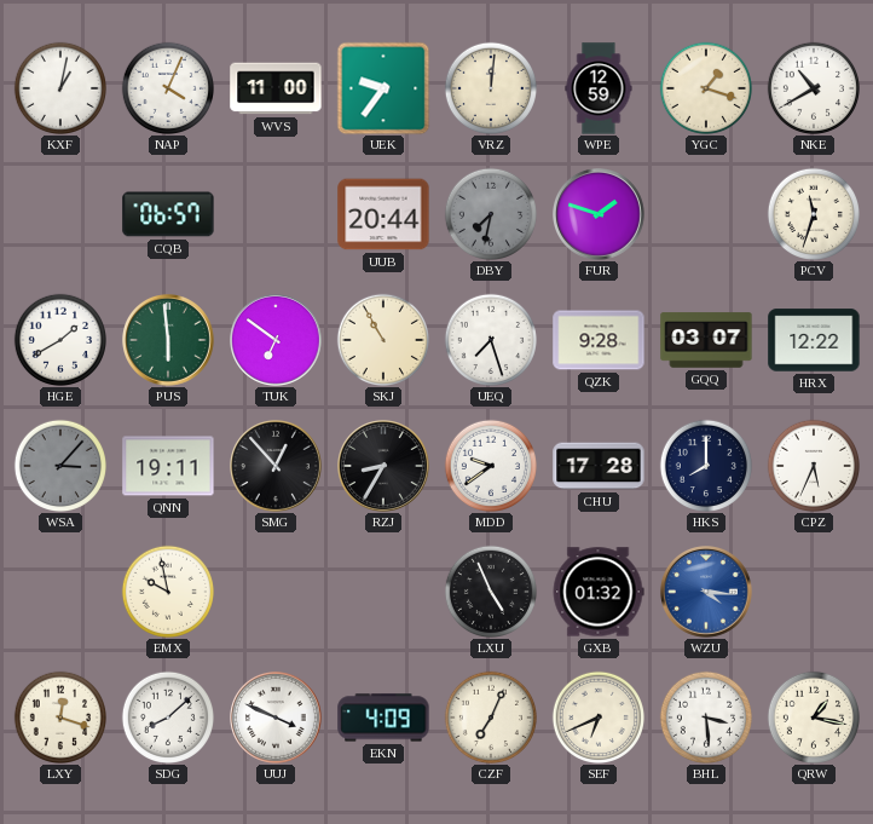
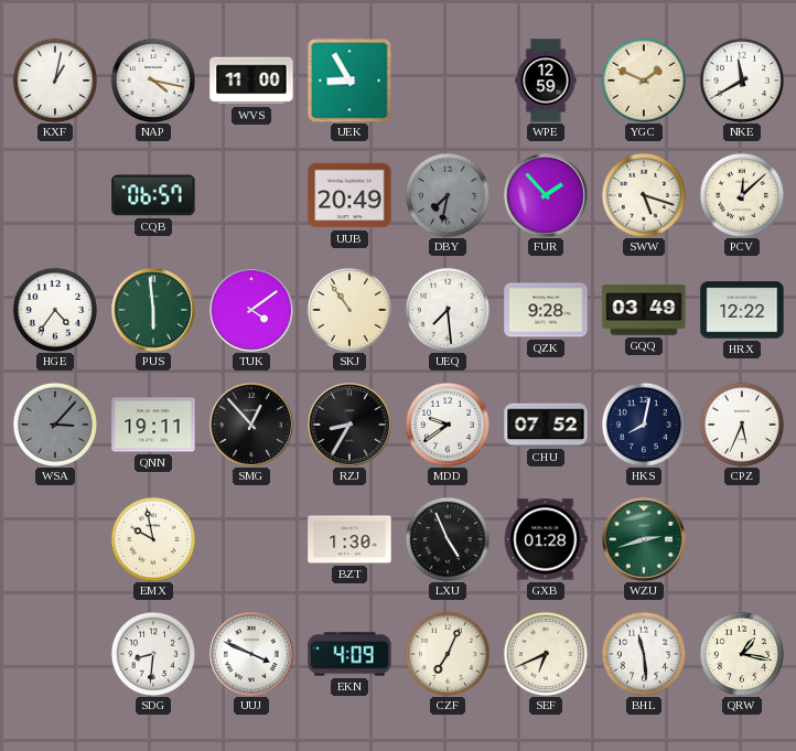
NAP: 4:04 -> 4:17 (152, 79)
UEK: 9:36 -> 8:55 (349, 81)
VRZ: 12:01 -> none (490, 87)
YGC: 1:18 -> 1:49 (643, 79)
NKE: 10:40 -> 11:40 (741, 79)
UUB: 20:44 -> 20:49 (349, 195)
FUR: 1:48 -> 1:53 (547, 196)
SWW: none -> 5:18 (643, 194)
PCV: 11:33 -> 12:08 (741, 194)
HGE: 1:40 -> 4:36 (54, 309)
TUK: 6:51 -> 4:09 (252, 311)
SKJ: 10:55 -> 10:54 (348, 309)
UEQ: 7:27 -> 7:29 (447, 309)
GQQ: 03:07 -> 03:49 (644, 310)
CHU: 17:28 -> 07:52 (546, 425)
HKS: 8:00 -> 8:02 (643, 423)
BZT: none -> 1:30 (349, 539)
GXB: 01:32 -> 01:28 (546, 539)
WZU: 4:16 -> 2:42 (645, 540)
WZU dial: blue -> green (645, 540)
LXY: 12:18 -> none (59, 716)
SDG: 8:08 -> 8:31 (152, 653)
BHL: 3:29 -> 11:29 (643, 653)
